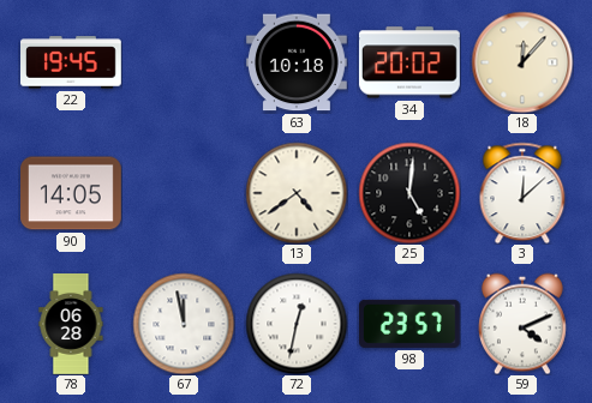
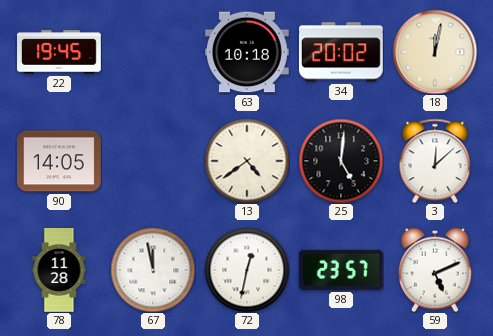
18: 12:07 -> 12:02 (435, 52)
78: 06:28 -> 11:28 (59, 270)
59: 4:11 -> 5:11 (435, 270)
